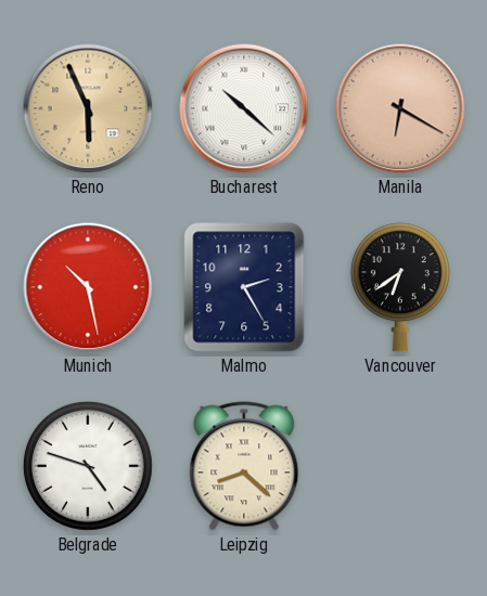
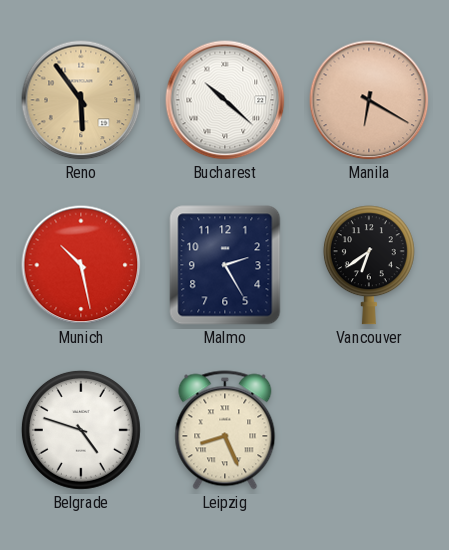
Reno: 5:56 -> 5:54 (81, 100)
Leipzig: 8:22 -> 8:26 (225, 430)
